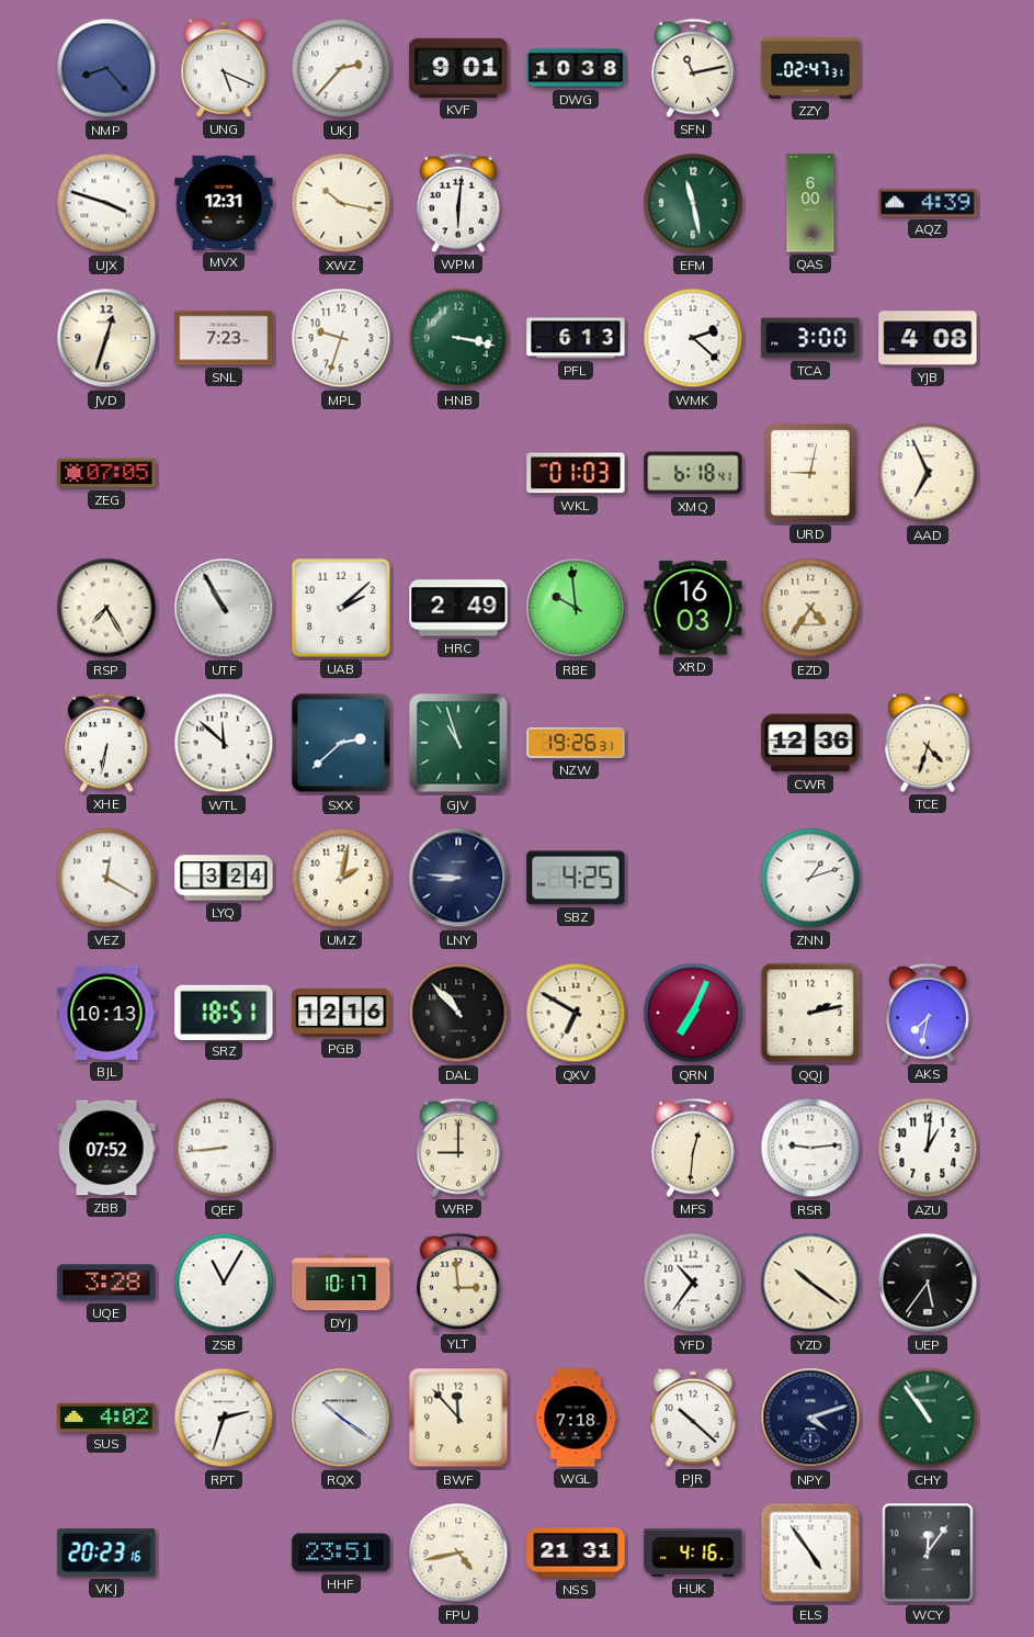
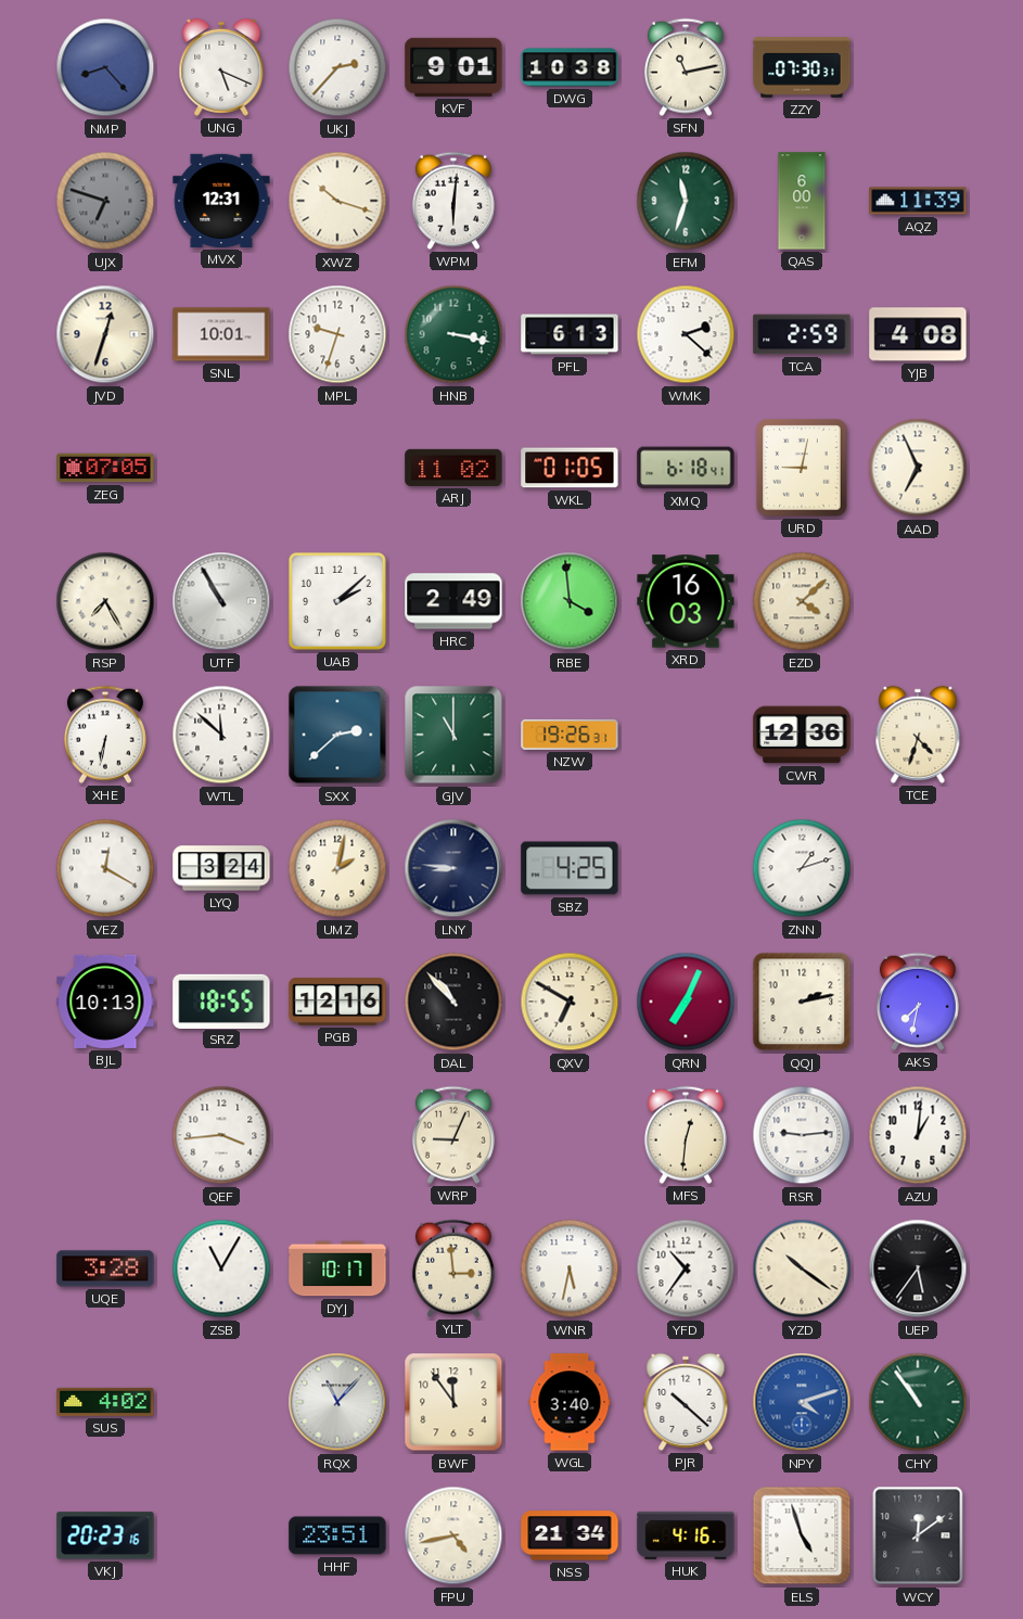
ZZY: 02:47 -> 07:30 (802, 67)
UJX: 3:48 -> 6:48 (105, 201)
UJX dial: white -> grey (105, 201)
XWZ: 10:17 -> 10:18 (337, 201)
EFM: 11:28 -> 11:33 (686, 201)
AQZ: 4:39 -> 11:39 (918, 201)
SNL: 7:23 -> 10:01 (221, 334)
TCA: 3:00 -> 2:59 (802, 334)
ARJ: none -> 11:02 (453, 468)
WKL: 01:03 -> 01:05 (570, 468)
RBE: 9:59 -> 3:59 (570, 601)
EZD: 4:36 -> 4:08 (802, 601)
GJV: 10:57 -> 11:00 (453, 735)
SRZ: 18:51 -> 18:55 (221, 1000)
ZBB: 07:52 -> none (106, 1148)
QEF: 8:44 -> 3:44 (221, 1135)
WRP: 9:00 -> 9:04 (453, 1135)
WNR: none -> 5:32 (570, 1269)
RPT: 2:33 -> none (224, 1418)
RQX: 10:21 -> 11:07 (337, 1402)
BWF: 11:53 -> 11:54 (453, 1402)
WGL: 7:18 -> 3:40 (570, 1402)
NPY dial: navy -> blue (802, 1402)
NSS: 21:31 -> 21:34 (570, 1535)
ELS: 4:54 -> 4:57 (802, 1535)
WCY: 12:06 -> 12:09 (918, 1535)
